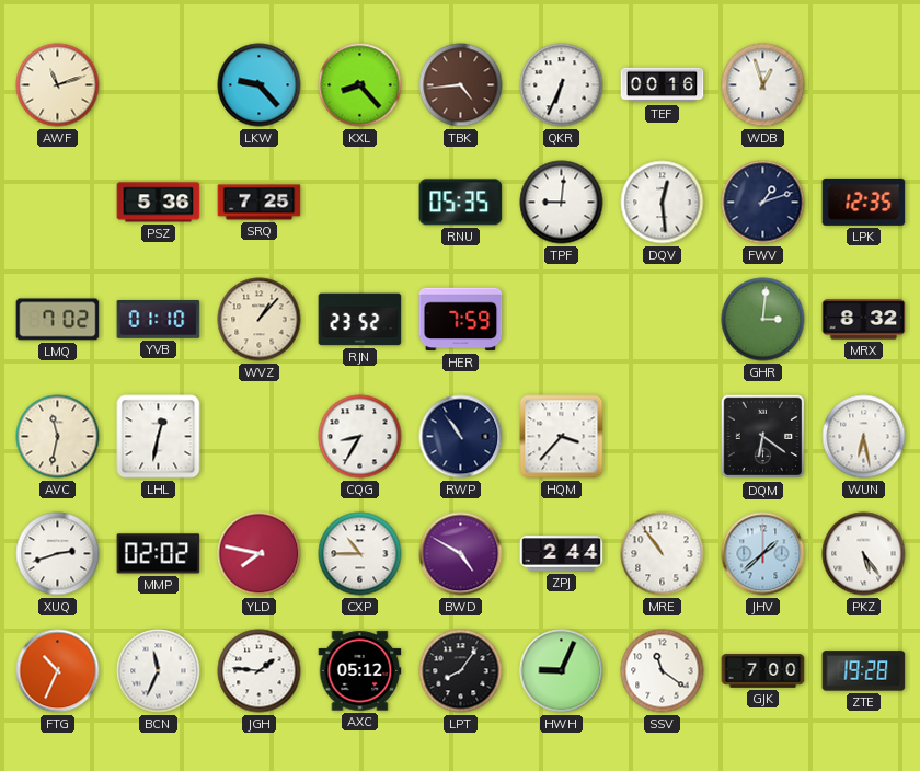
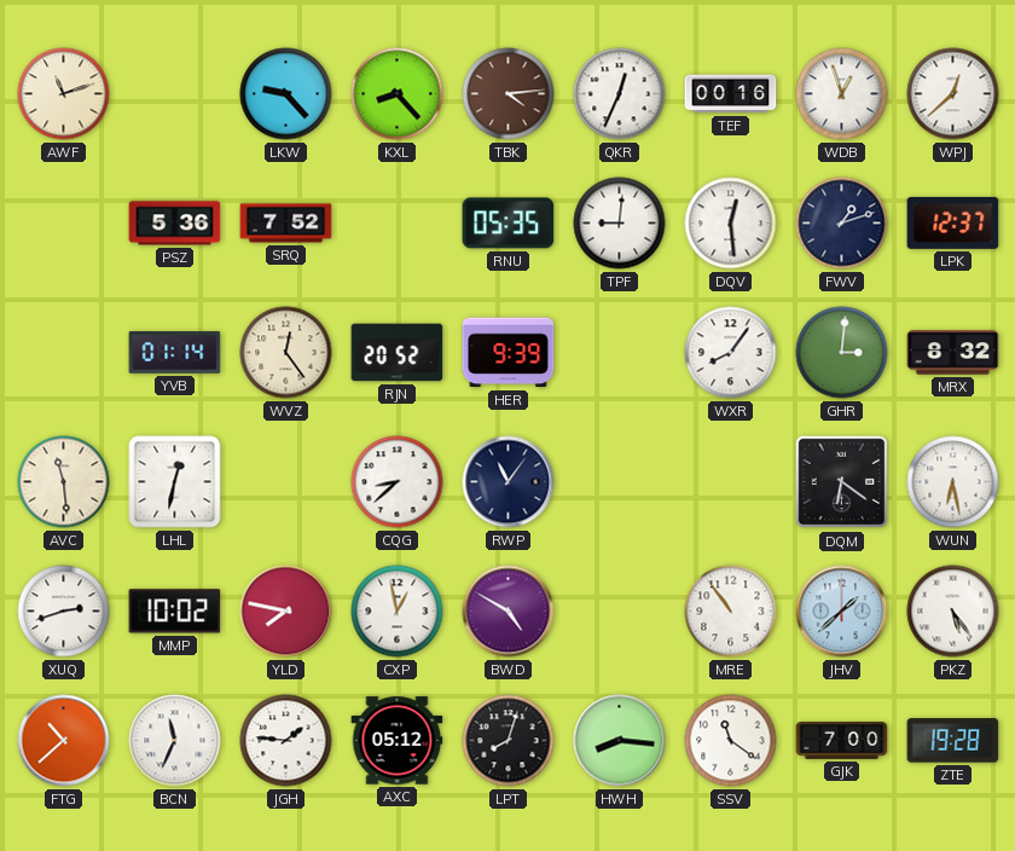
TBK: 4:44 -> 4:14 (509, 94)
QKR: 6:34 -> 12:34 (620, 94)
WPJ: none -> 12:38 (953, 94)
SRQ: 7:25 -> 7:52 (286, 224)
LPK: 12:35 -> 12:37 (953, 222)
LMQ: 7:02 -> none (58, 320)
YVB: 01:10 -> 01:14 (175, 353)
WVZ: 1:07 -> 12:24 (286, 353)
RJN: 23:52 -> 20:52 (398, 353)
HER: 7:59 -> 9:39 (509, 353)
WXR: none -> 8:06 (731, 353)
AVC: 11:32 -> 11:29 (64, 482)
CQG: 8:35 -> 8:38 (398, 482)
RWP: 10:54 -> 11:06 (509, 482)
HQM: 3:37 -> none (562, 437)
MMP: 02:02 -> 10:02 (175, 612)
CXP: 10:45 -> 12:58 (398, 612)
ZPJ: 2:44 -> none (562, 554)
FTG: 10:34 -> 10:38 (64, 741)
LPT: 8:06 -> 8:03 (509, 741)
HWH: 9:04 -> 8:16 (620, 741)
